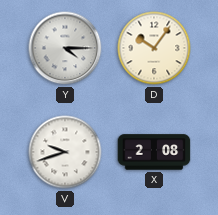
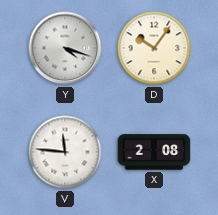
Y: 4:15 -> 4:18 (65, 48)
V: 9:42 -> 11:46 (65, 152)
